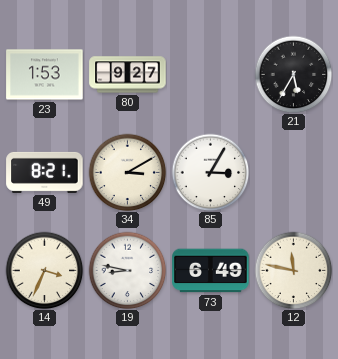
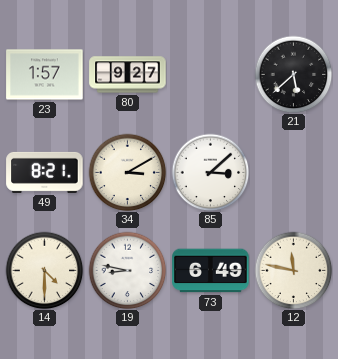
23: 1:53 -> 1:57 (45, 75)
21: 5:35 -> 5:38 (293, 74)
85: 3:05 -> 3:08 (210, 172)
14: 3:34 -> 4:30 (44, 270)
